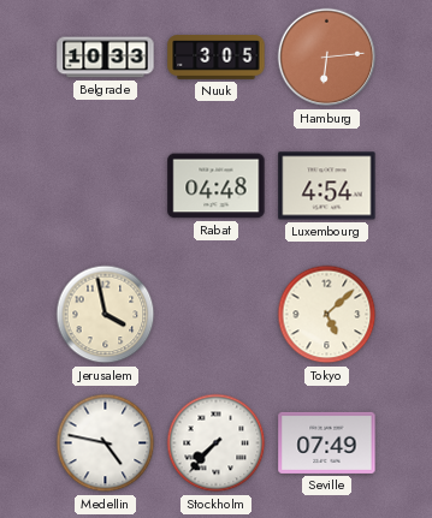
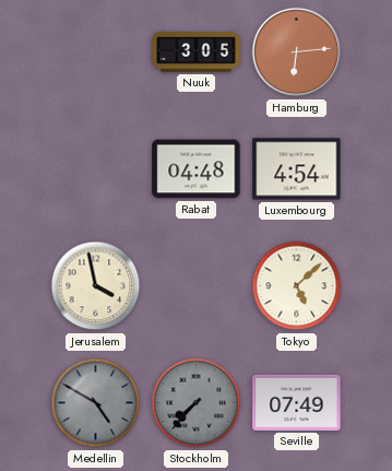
Belgrade: 10:33 -> none (106, 58)
Medellin: 4:47 -> 4:50 (96, 403)
Medellin dial: white -> grey (96, 403)
Stockholm dial: white -> grey (197, 403)
